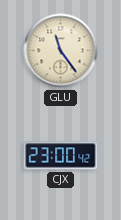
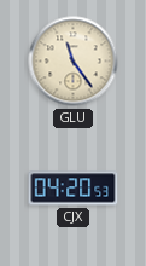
CJX: 23:00 -> 04:20 (74, 189)
